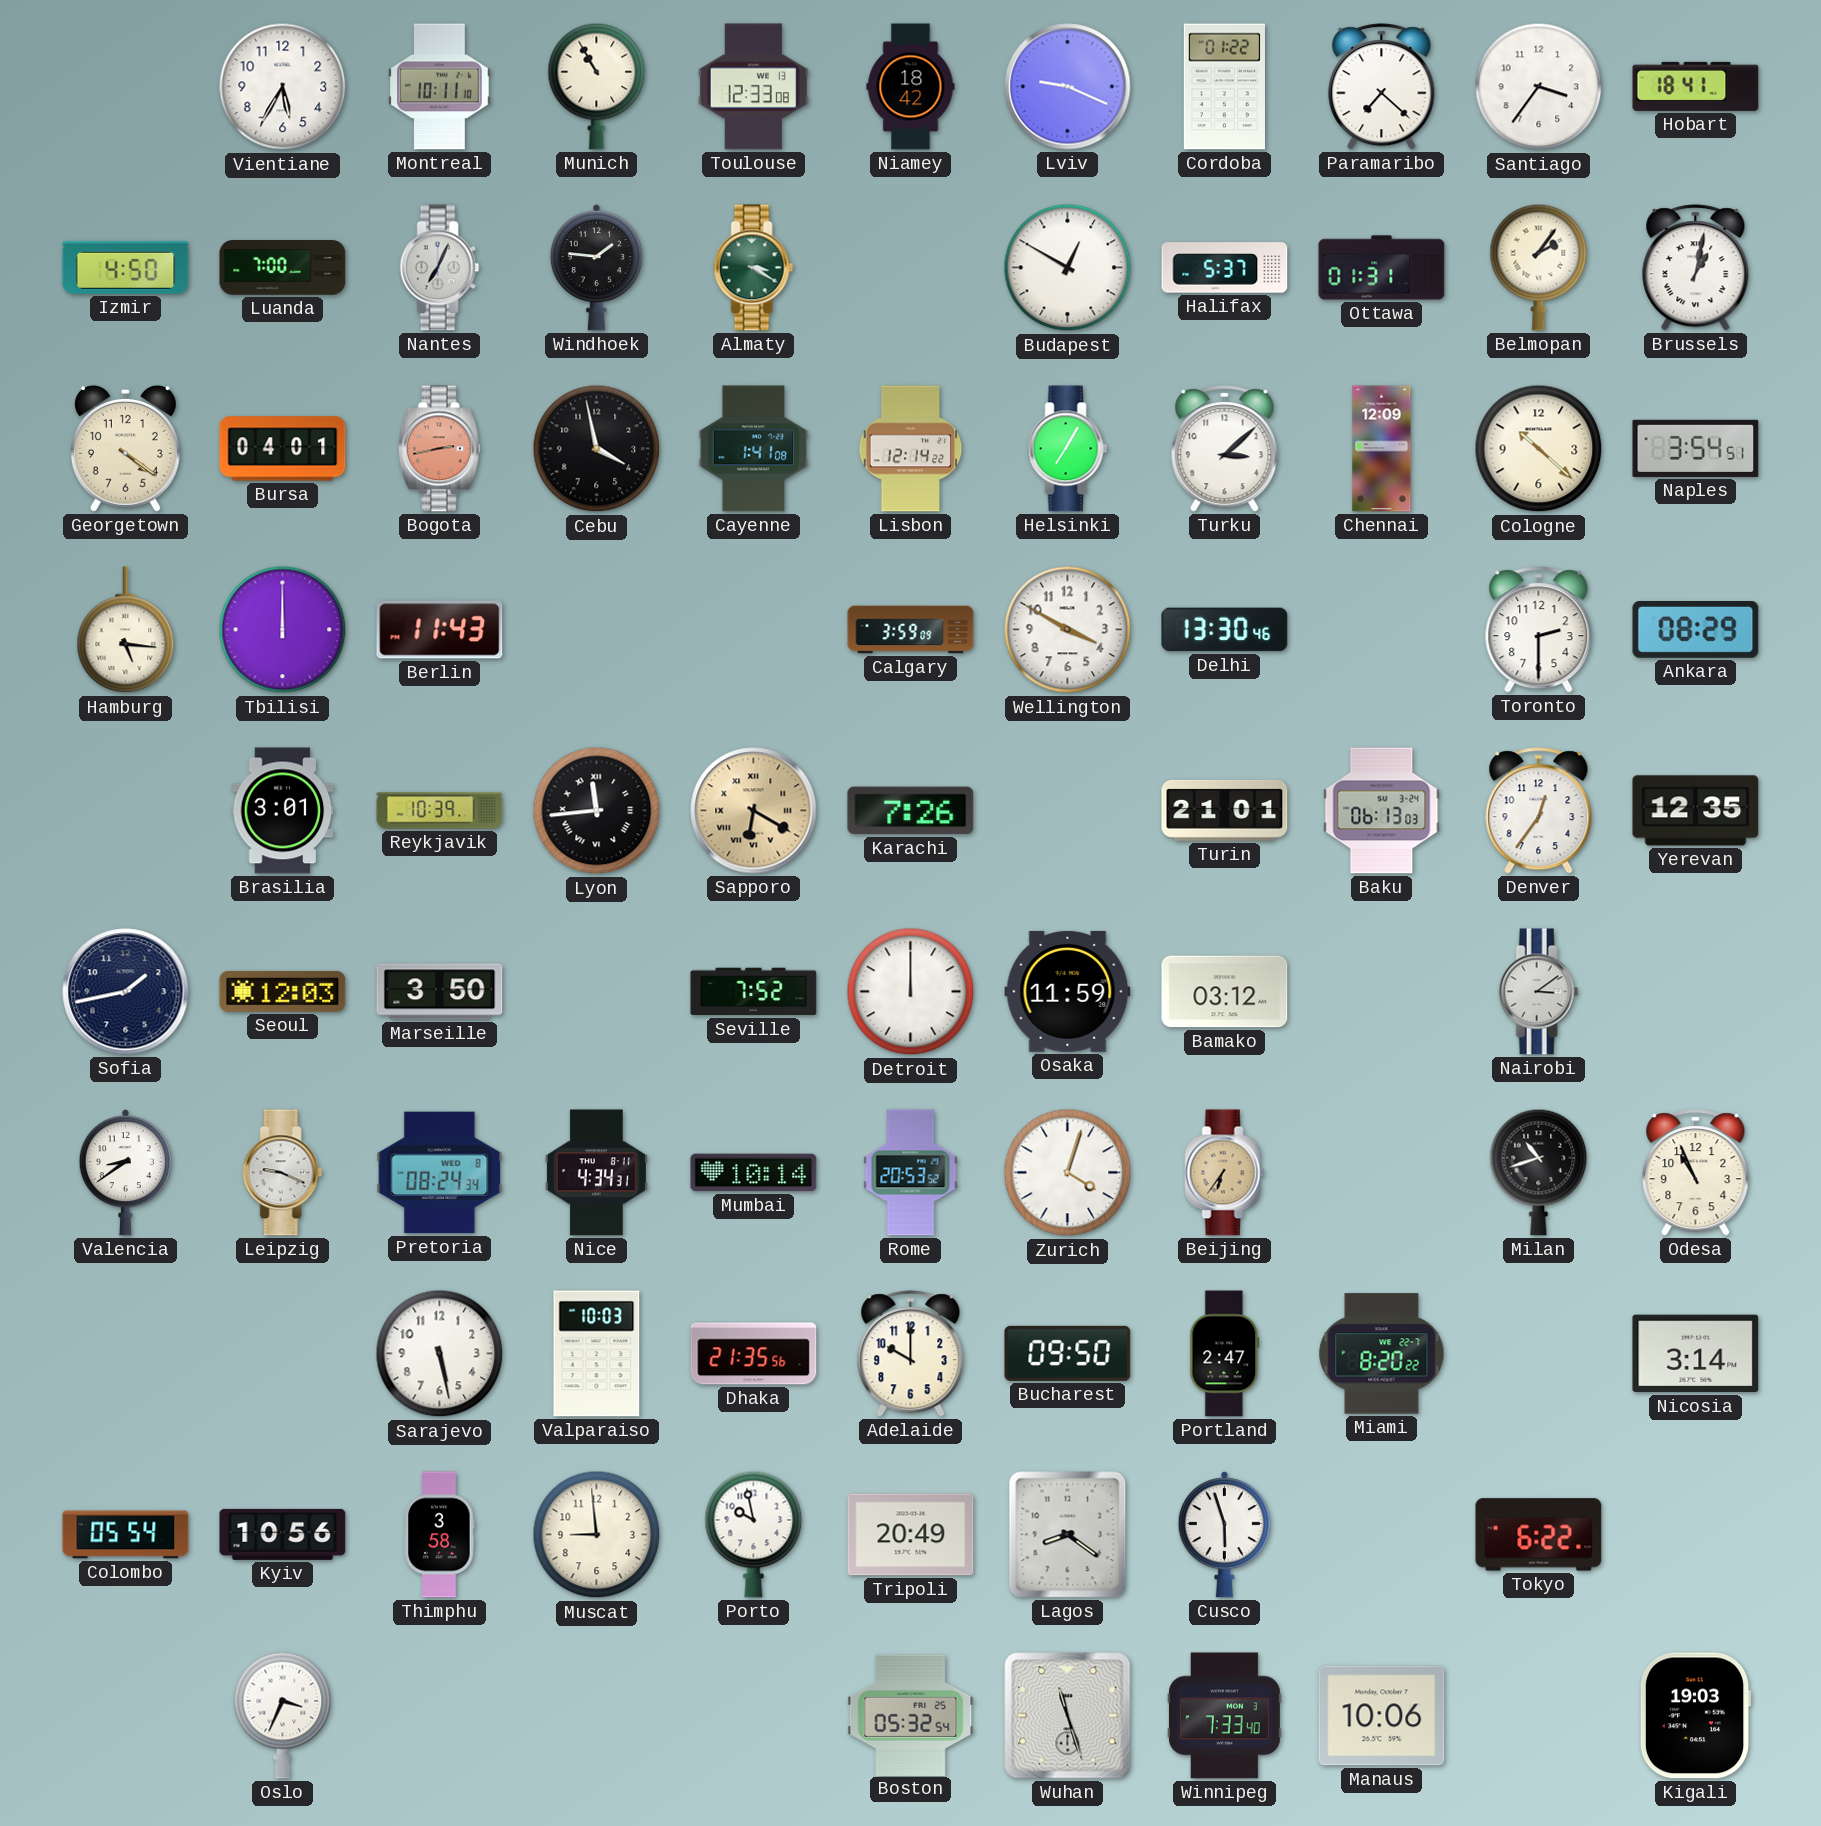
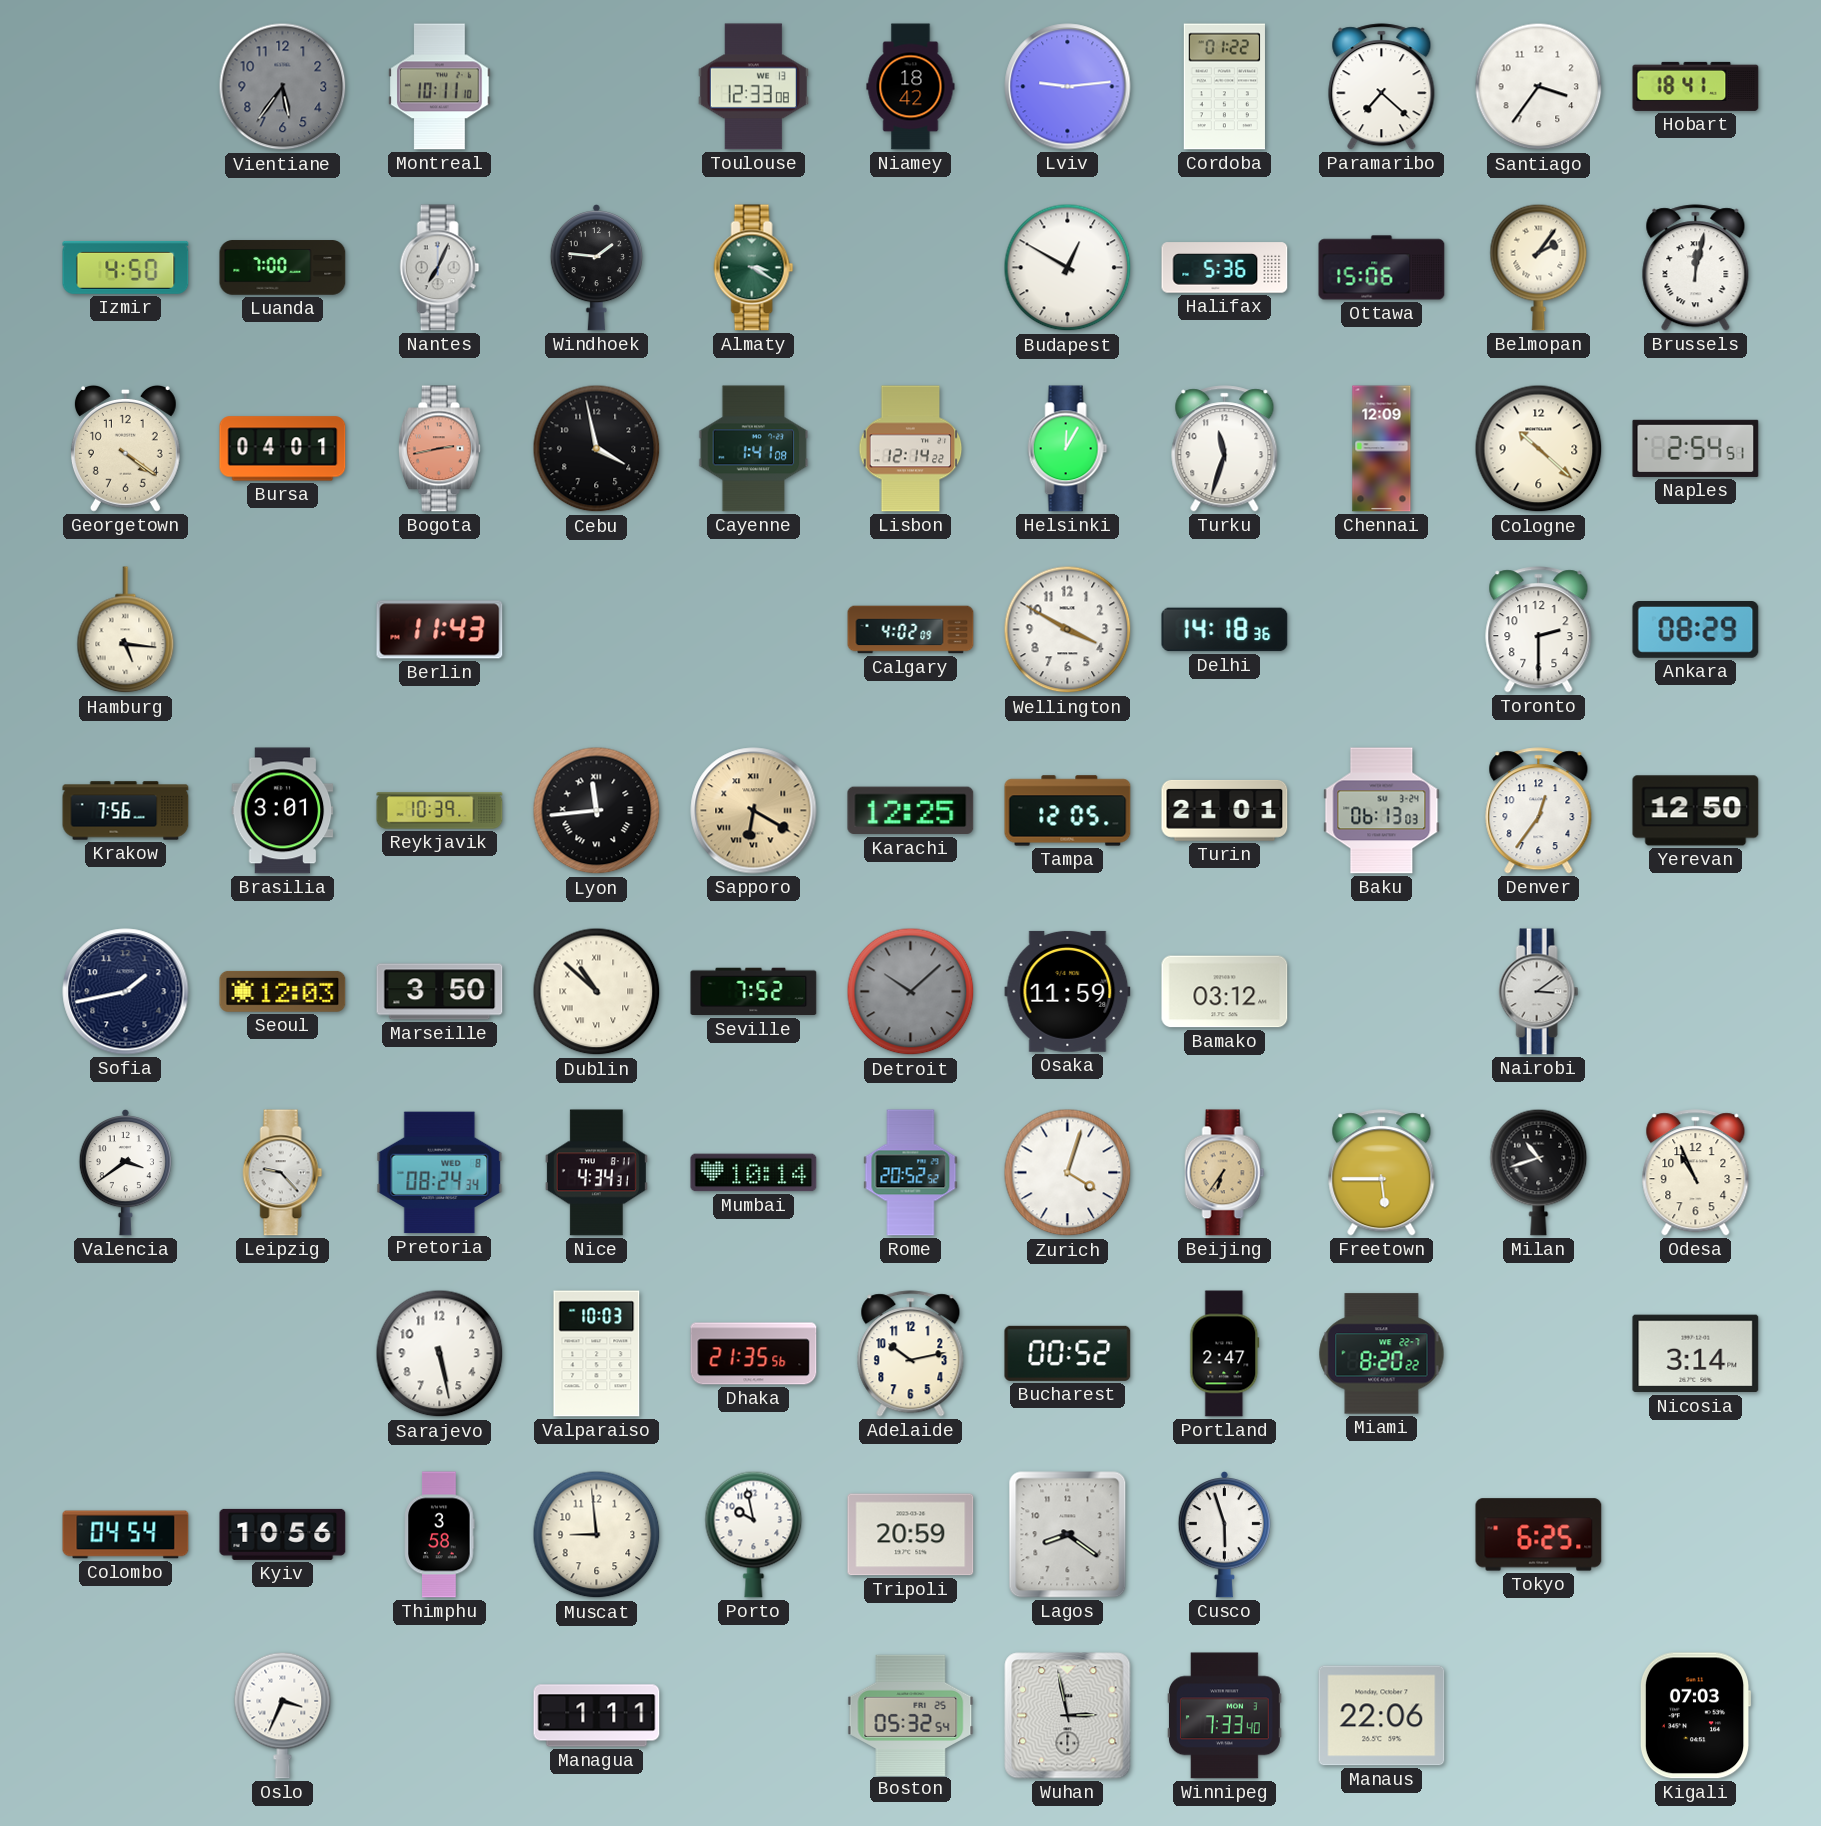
Vientiane: 5:35 -> 5:36 (283, 87)
Vientiane dial: white -> grey (283, 87)
Munich: 10:55 -> none (597, 86)
Lviv: 9:19 -> 9:14 (1068, 87)
Halifax: 5:37 -> 5:36 (1225, 268)
Ottawa: 01:31 -> 15:06 (1382, 268)
Brussels: 1:02 -> 12:02 (1696, 268)
Helsinki: 7:05 -> 12:05 (1068, 449)
Turku: 3:08 -> 11:33 (1225, 449)
Naples: 3:54 -> 2:54 (1696, 448)
Tbilisi: 12:00 -> none (283, 630)
Calgary: 3:59 -> 4:02 (911, 630)
Delhi: 13:30 -> 14:18 (1225, 630)
Krakow: none -> 7:56 (126, 811)
Karachi: 7:26 -> 12:25 (911, 811)
Tampa: none -> 12:05 (1068, 811)
Yerevan: 12:35 -> 12:50 (1696, 811)
Dublin: none -> 10:52 (597, 992)
Detroit: 12:00 -> 10:08 (911, 992)
Detroit dial: white -> grey (911, 992)
Valencia: 8:39 -> 3:39 (125, 1173)
Leipzig: 9:19 -> 9:23 (283, 1173)
Rome: 20:53 -> 20:52 (911, 1173)
Freetown: none -> 5:45 (1382, 1173)
Adelaide: 10:00 -> 10:13 (911, 1354)
Bucharest: 09:50 -> 00:52 (1068, 1353)
Colombo: 05:54 -> 04:54 (126, 1535)
Tripoli: 20:49 -> 20:59 (911, 1535)
Tokyo: 6:22 -> 6:25 (1539, 1535)
Managua: none -> 1:11 (597, 1716)
Wuhan: 11:27 -> 2:58 (1068, 1716)
Manaus: 10:06 -> 22:06 (1382, 1716)
Kigali: 19:03 -> 07:03 (1695, 1716)
